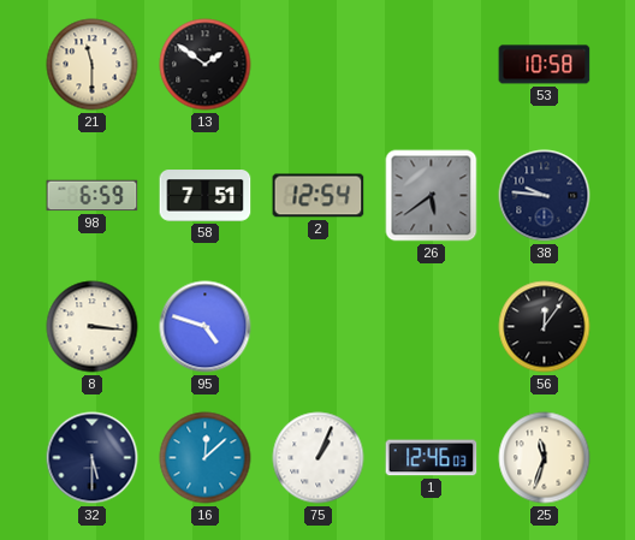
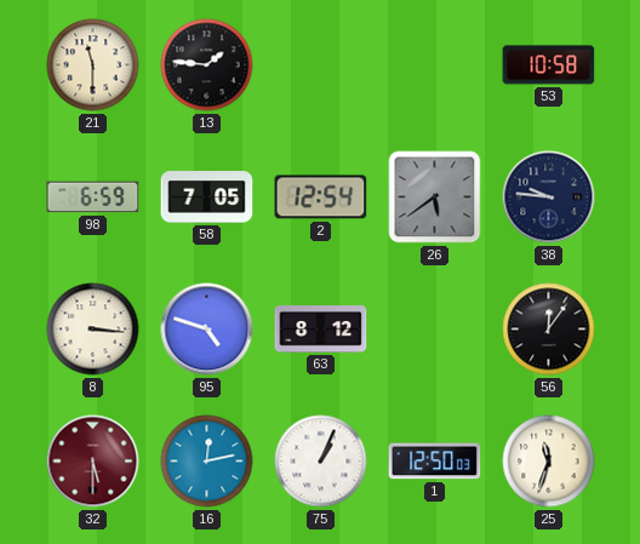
13: 1:51 -> 1:46 (207, 65)
58: 7:51 -> 7:05 (207, 197)
63: none -> 8:12 (321, 330)
32 dial: navy -> burgundy (93, 462)
16: 12:08 -> 12:13 (207, 462)
1: 12:46 -> 12:50 (435, 462)
